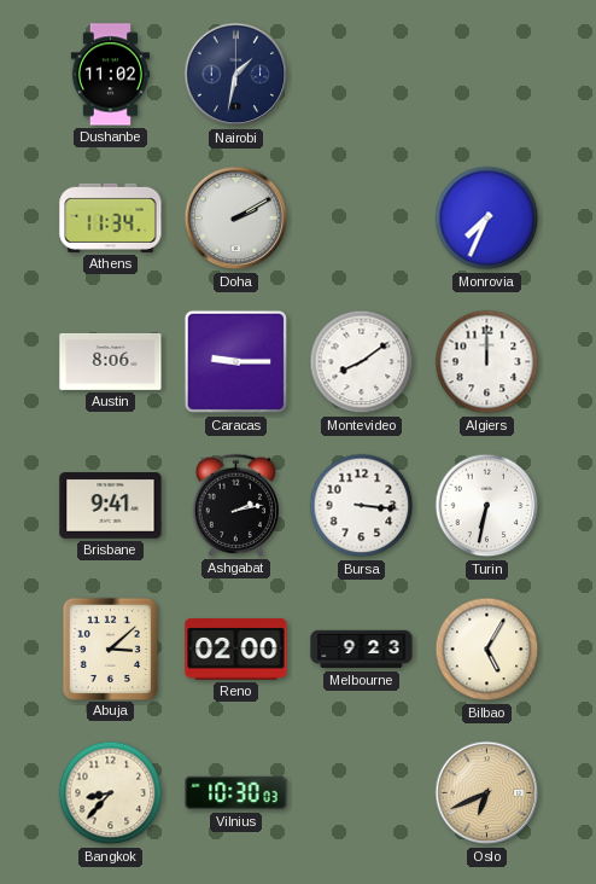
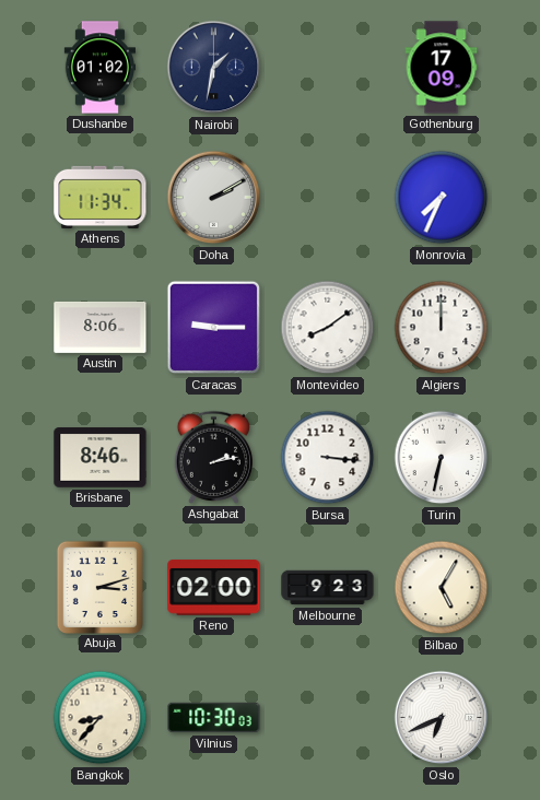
Dushanbe: 11:02 -> 01:02 (99, 68)
Gothenburg: none -> 17:09 (442, 68)
Brisbane: 9:41 -> 8:46 (101, 458)
Abuja: 3:08 -> 3:12 (99, 587)
Oslo dial: champagne -> white (442, 718)
